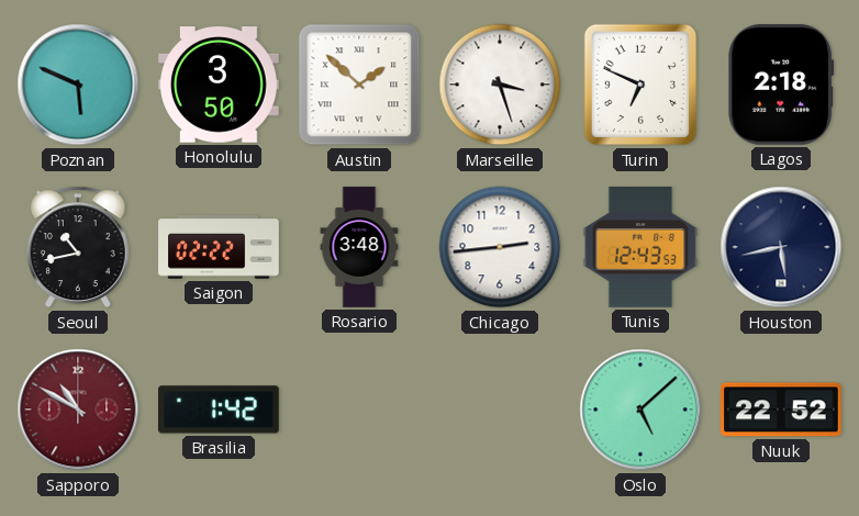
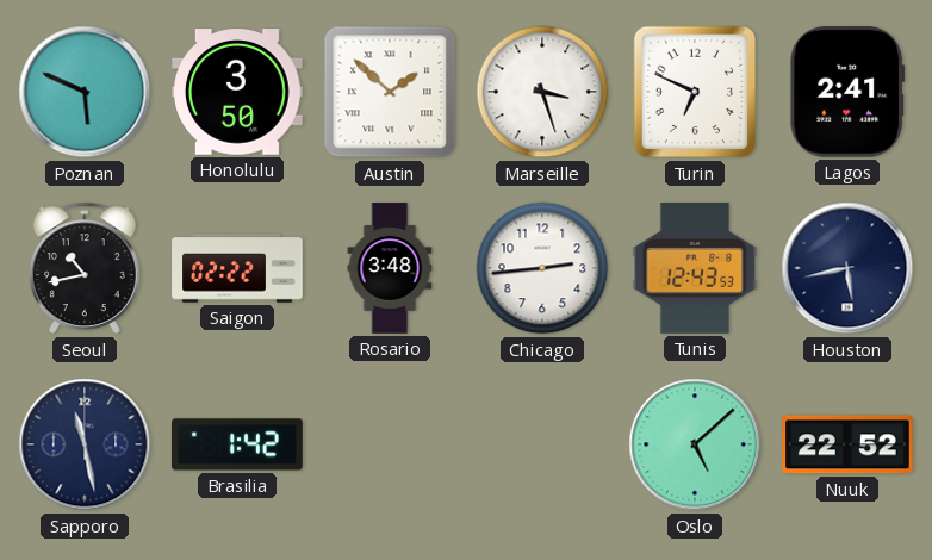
Lagos: 2:18 -> 2:41 (847, 93)
Sapporo: 10:50 -> 11:28 (85, 444)
Sapporo dial: burgundy -> navy (85, 444)
